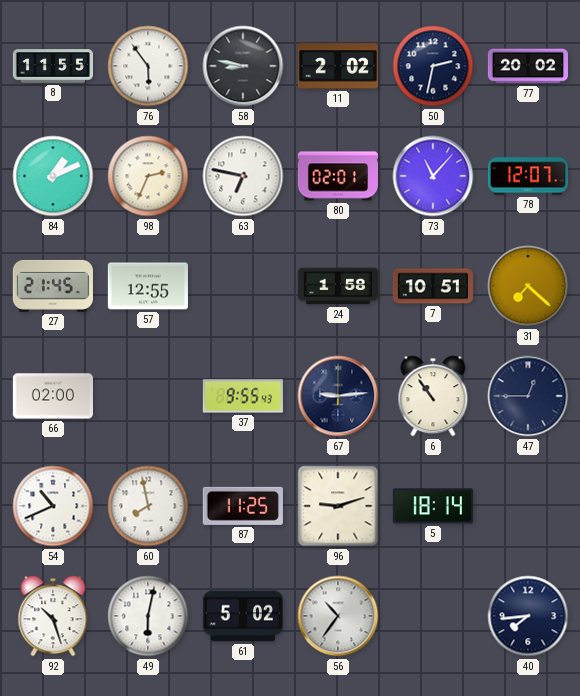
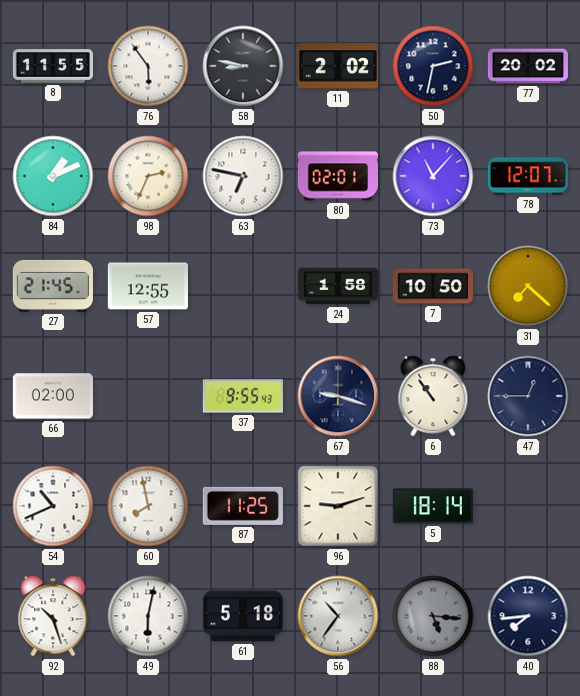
7: 10:51 -> 10:50 (432, 286)
67: 9:14 -> 9:18 (338, 396)
61: 5:02 -> 5:18 (243, 616)
88: none -> 5:16 (433, 616)
